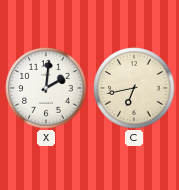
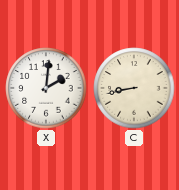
C: 6:43 -> 8:43 (134, 88)
